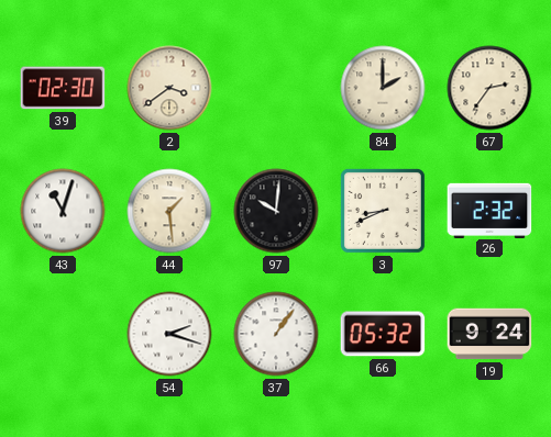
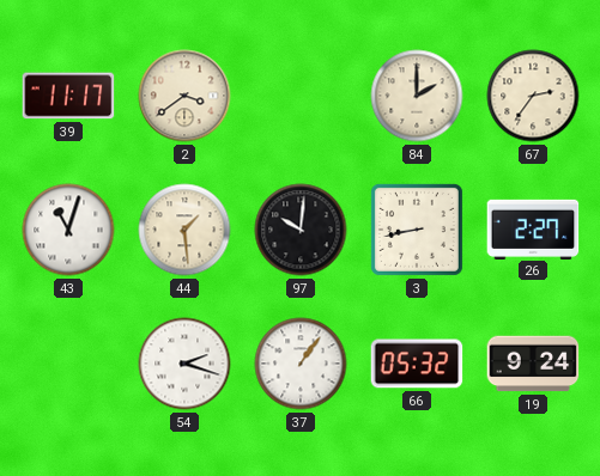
39: 02:30 -> 11:17 (68, 96)
3: 8:41 -> 8:43 (417, 230)
26: 2:32 -> 2:27 (533, 228)
